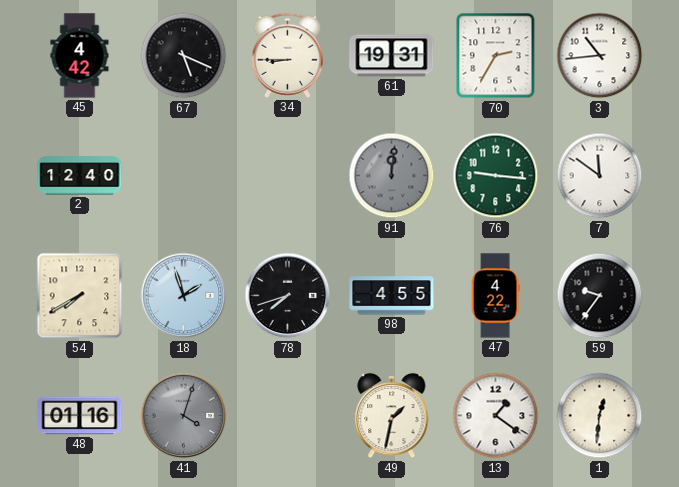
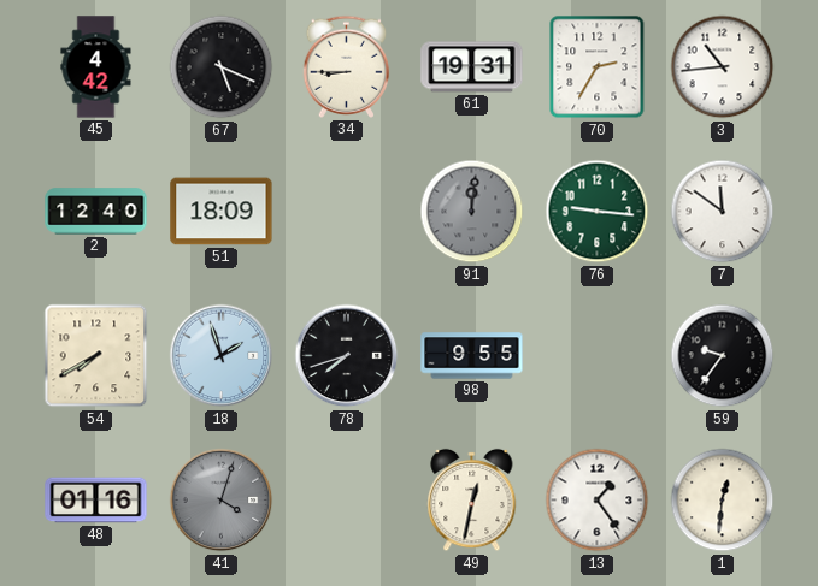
51: none -> 18:09 (222, 212)
98: 4:55 -> 9:55 (472, 356)
47: 4:22 -> none (495, 296)
49: 1:32 -> 12:32 (472, 501)
13: 1:21 -> 1:24 (598, 501)
